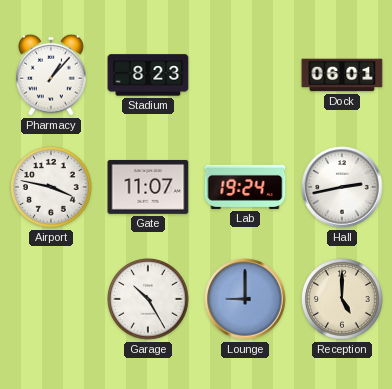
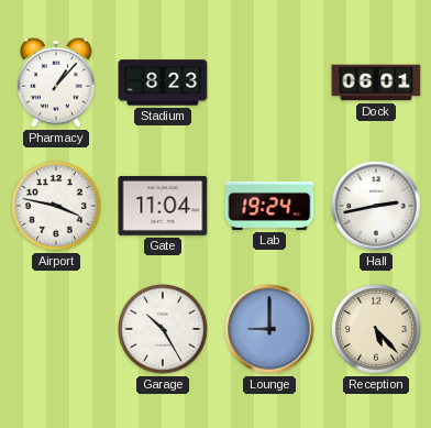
Gate: 11:07 -> 11:04 (163, 206)
Reception: 5:00 -> 5:23 (376, 329)
